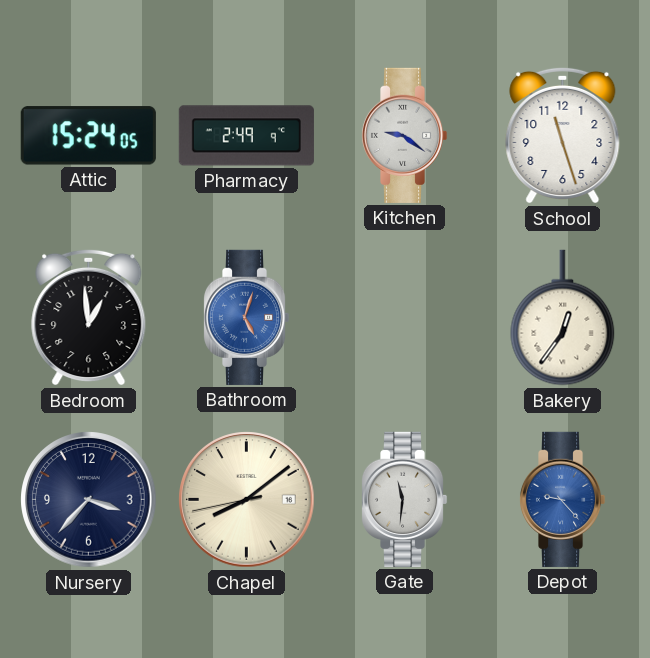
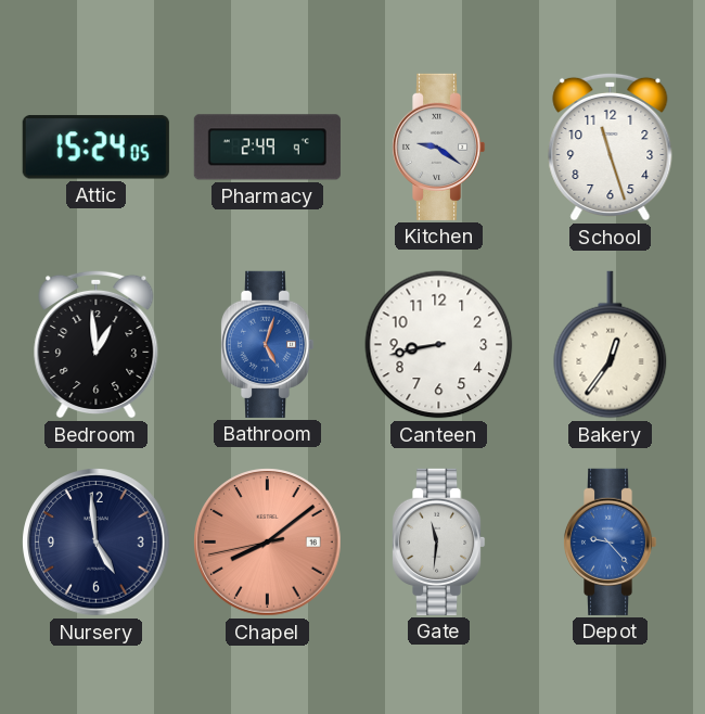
Canteen: none -> 8:43 (439, 345)
Nursery: 3:37 -> 4:59 (97, 543)
Chapel dial: cream -> salmon (268, 543)
